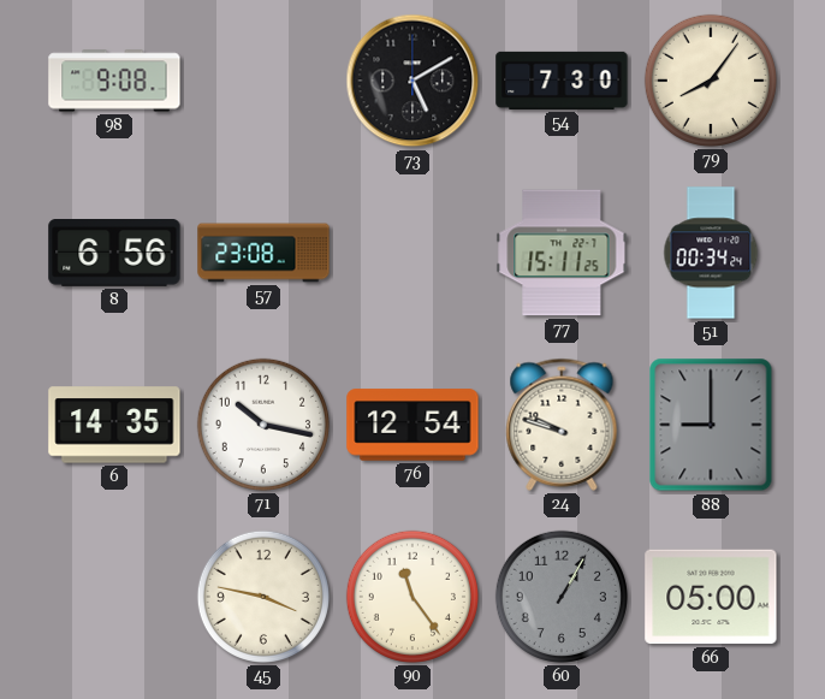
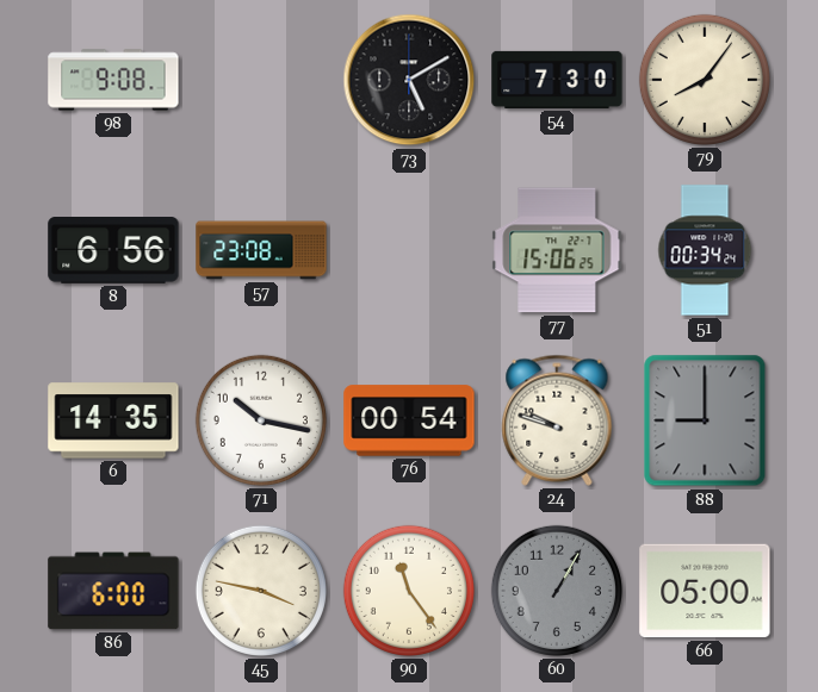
77: 15:11 -> 15:06 (557, 250)
76: 12:54 -> 00:54 (409, 420)
86: none -> 6:00 (113, 591)
